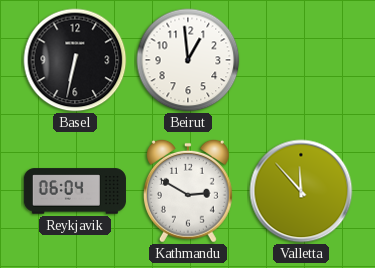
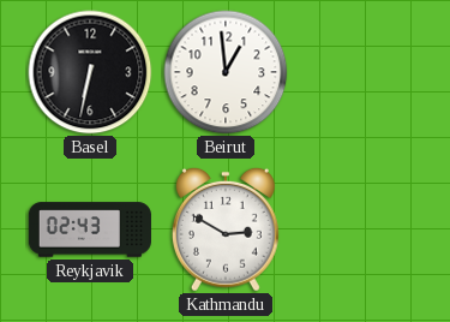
Reykjavik: 06:04 -> 02:43 (90, 229)
Valletta: 11:53 -> none (301, 191)
